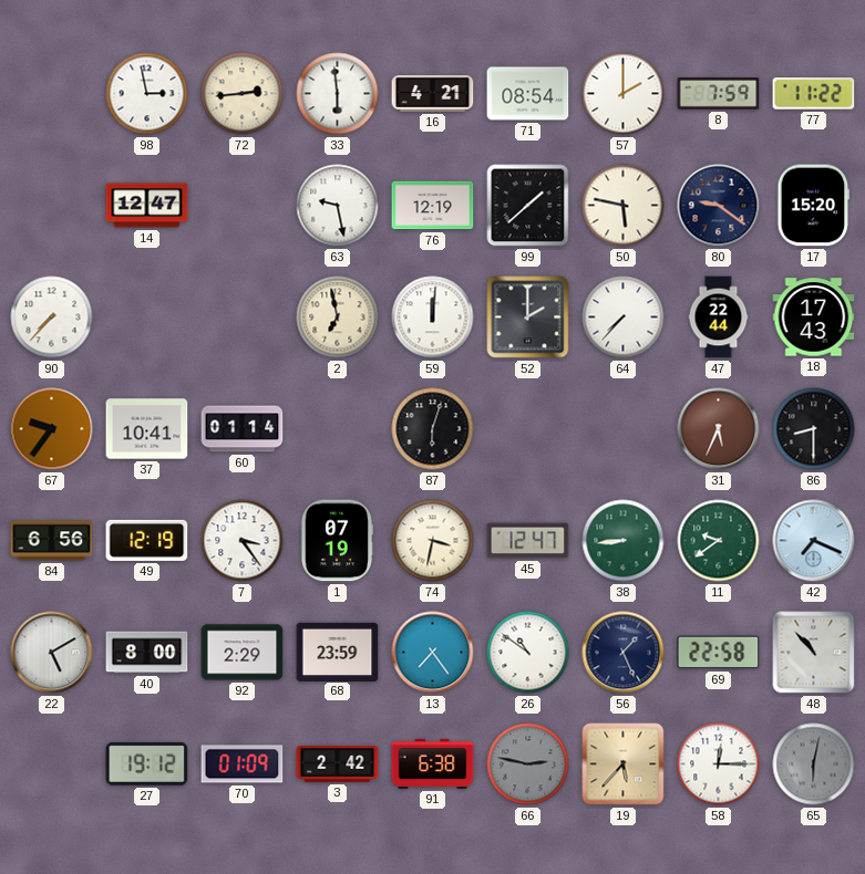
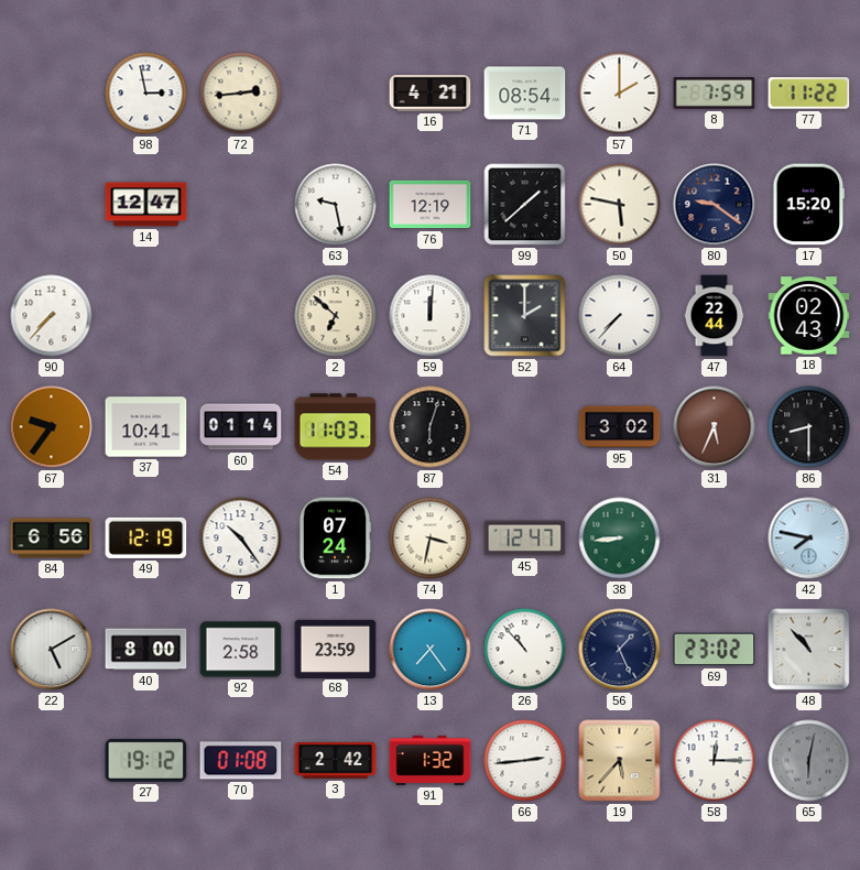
33: 5:59 -> none (338, 94)
2: 6:58 -> 6:52 (336, 316)
18: 17:43 -> 02:43 (809, 316)
54: none -> 11:03 (336, 427)
95: none -> 3:02 (620, 427)
7: 3:24 -> 10:24 (241, 539)
1: 07:19 -> 07:24 (334, 539)
11: 9:39 -> none (719, 541)
42: 7:19 -> 7:47 (809, 539)
92: 2:29 -> 2:58 (241, 650)
26: 10:51 -> 10:53 (525, 650)
69: 22:58 -> 23:02 (715, 650)
70: 01:09 -> 01:08 (241, 761)
91: 6:38 -> 1:32 (431, 760)
66: 2:47 -> 2:44 (525, 761)
66 dial: grey -> white (525, 761)
